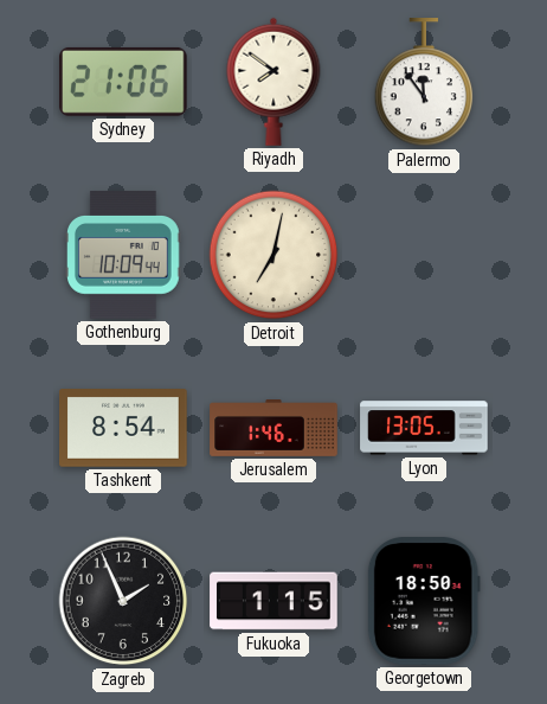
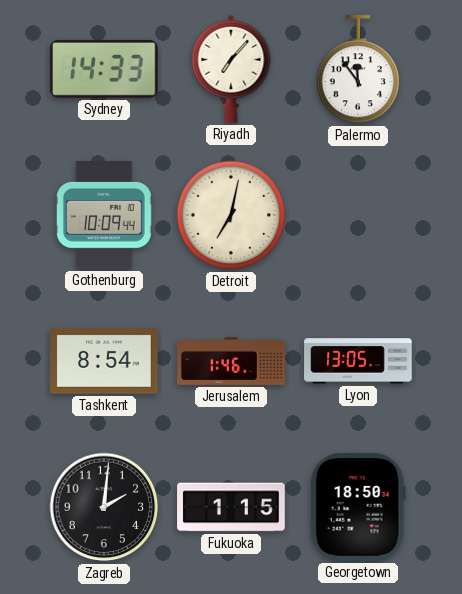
Sydney: 21:06 -> 14:33 (105, 69)
Riyadh: 7:51 -> 7:07 (231, 69)
Zagreb: 1:56 -> 2:01 (104, 507)
